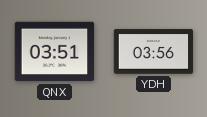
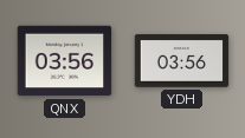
QNX: 03:51 -> 03:56 (65, 61)
